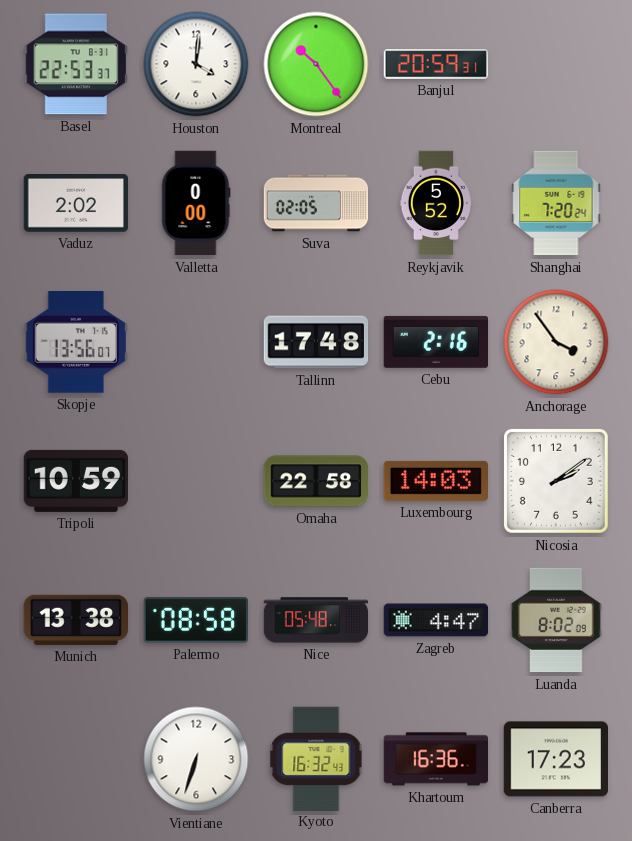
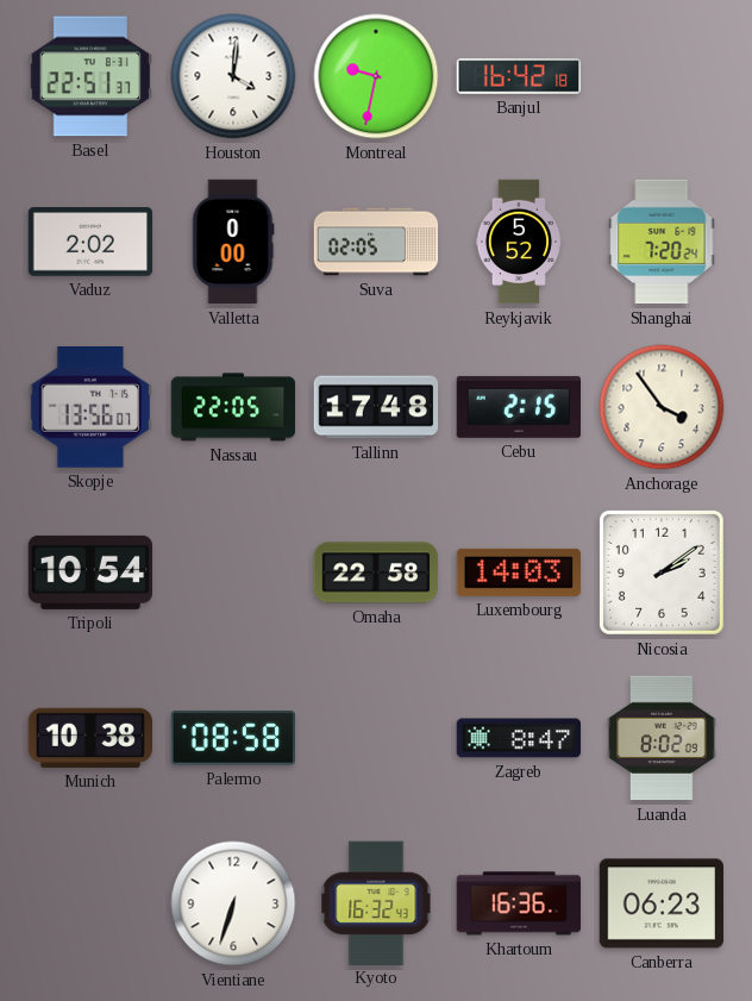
Basel: 22:53 -> 22:51 (89, 76)
Montreal: 10:24 -> 9:32 (376, 76)
Banjul: 20:59 -> 16:42 (519, 76)
Nassau: none -> 22:05 (233, 407)
Cebu: 2:16 -> 2:15 (518, 407)
Tripoli: 10:59 -> 10:54 (89, 573)
Munich: 13:38 -> 10:38 (89, 738)
Nice: 05:48 -> none (316, 620)
Zagreb: 4:47 -> 8:47 (519, 738)
Canberra: 17:23 -> 06:23 (660, 903)
